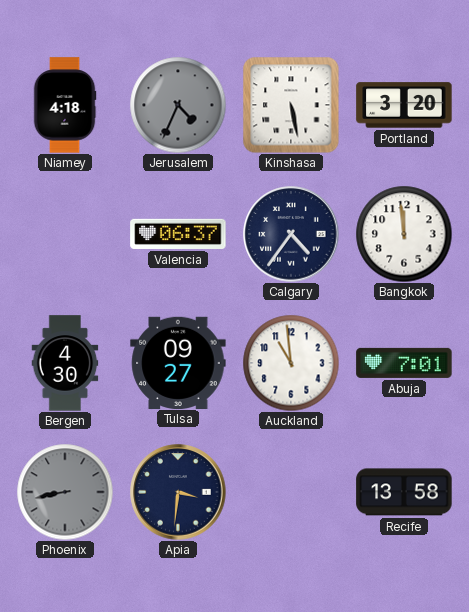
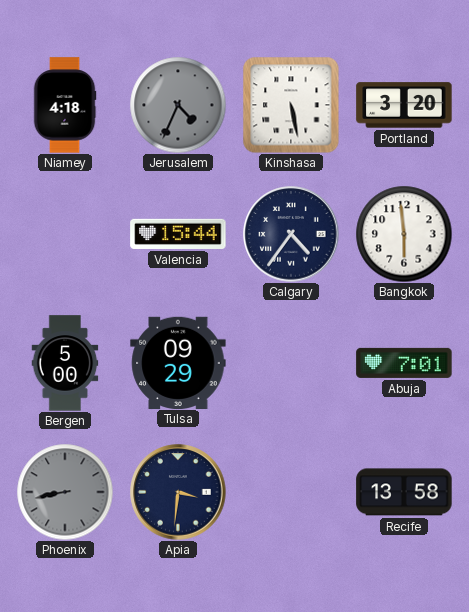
Valencia: 06:37 -> 15:44 (178, 234)
Bangkok: 11:59 -> 5:59 (404, 234)
Bergen: 4:30 -> 5:00 (65, 363)
Tulsa: 09:27 -> 09:29 (178, 362)
Auckland: 10:59 -> none (291, 363)
